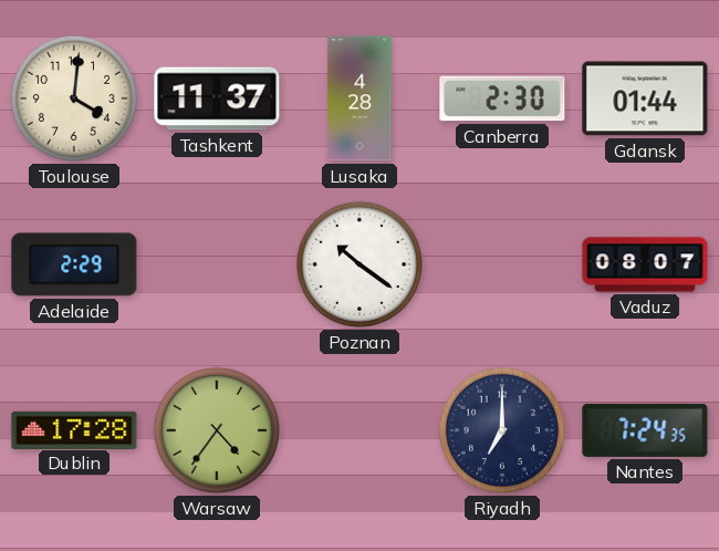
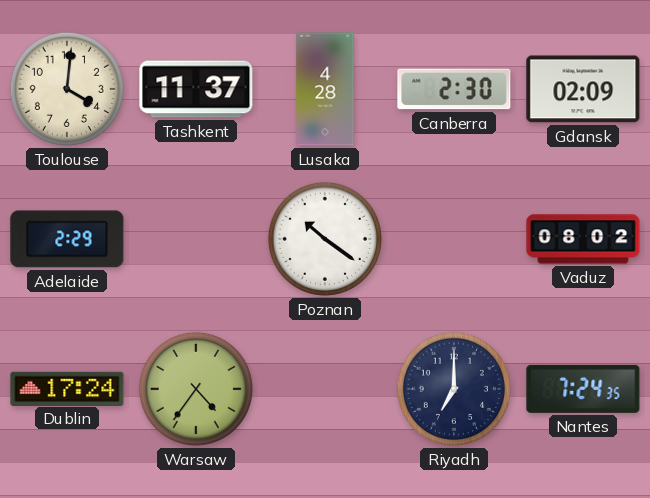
Gdansk: 01:44 -> 02:09 (583, 89)
Vaduz: 08:07 -> 08:02 (583, 239)
Dublin: 17:28 -> 17:24 (67, 388)
